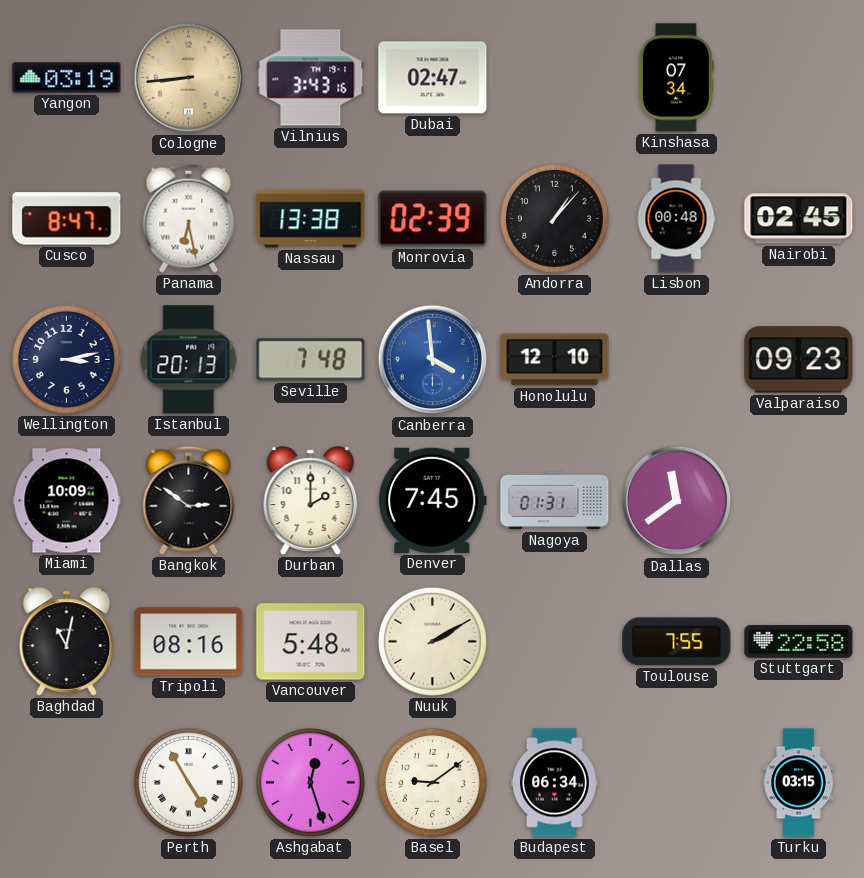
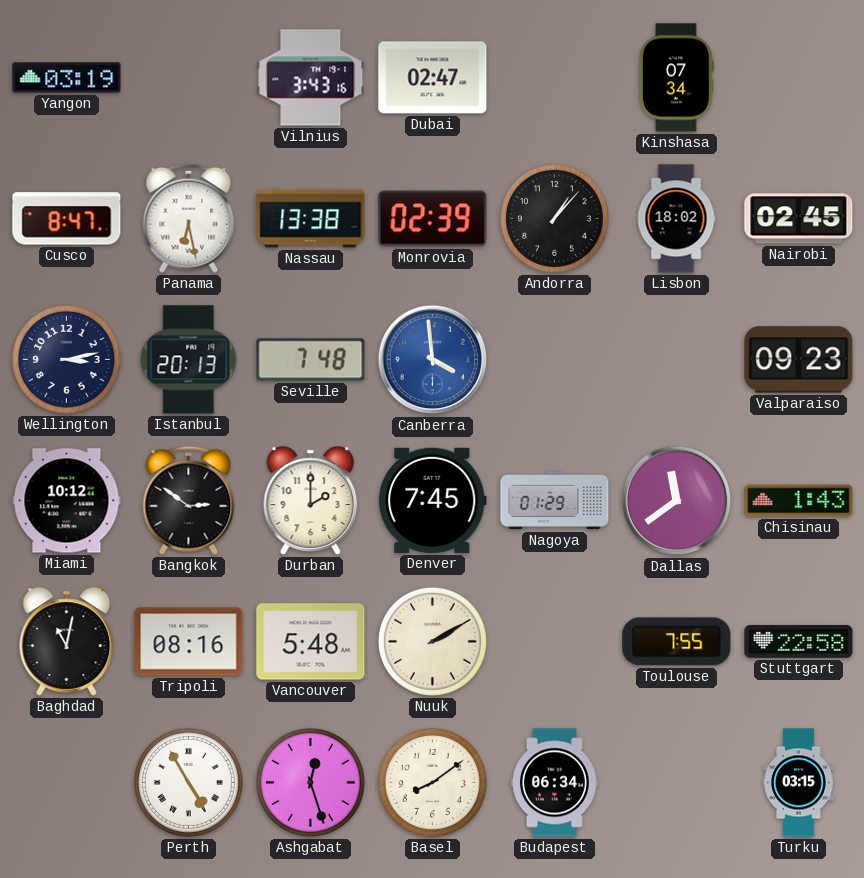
Cologne: 8:44 -> none (188, 78)
Lisbon: 00:48 -> 18:02 (676, 219)
Honolulu: 12:10 -> none (555, 360)
Miami: 10:09 -> 10:12 (67, 501)
Nagoya: 01:31 -> 01:29 (555, 501)
Chisinau: none -> 1:43 (799, 501)
Basel: 9:09 -> 8:09 (432, 782)
